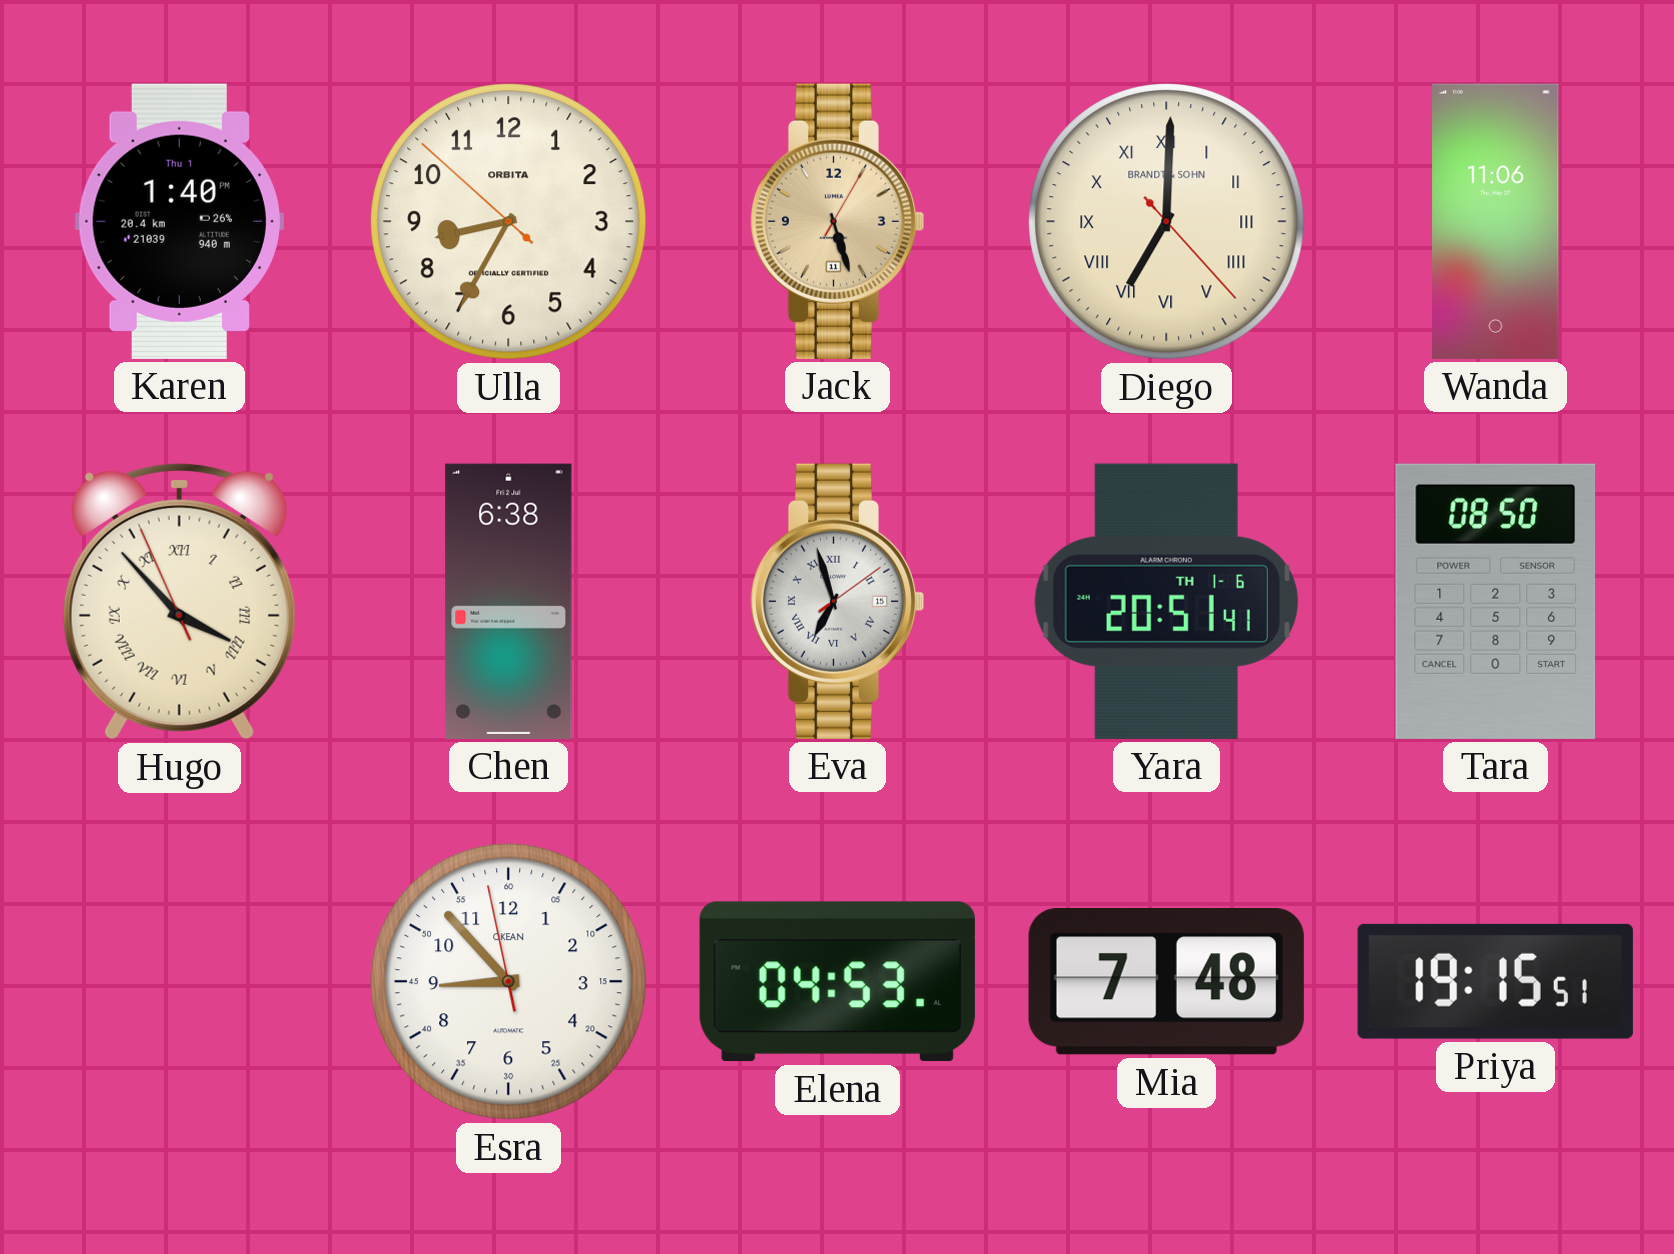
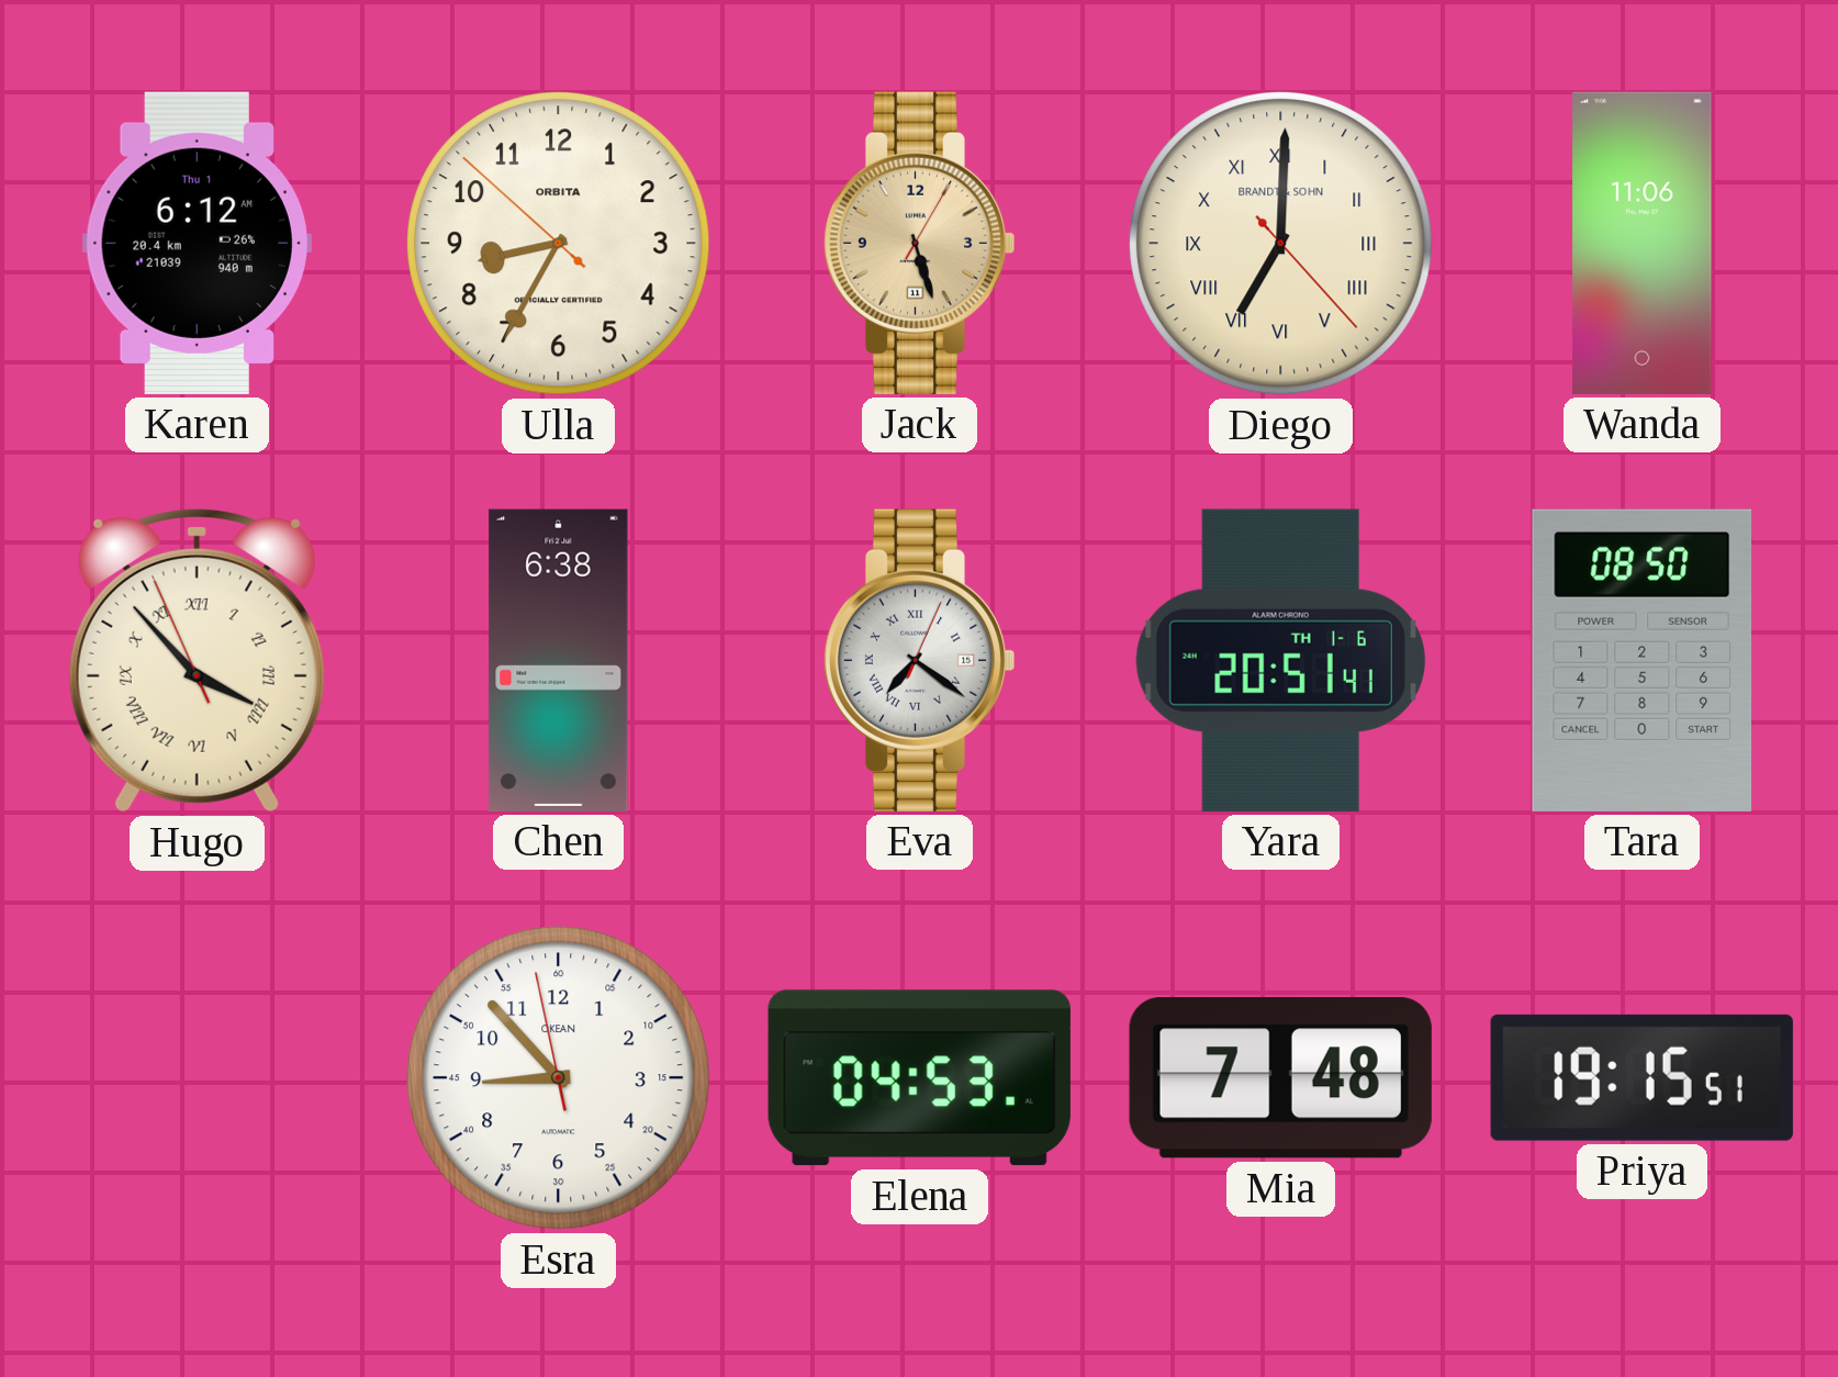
Karen: 1:40 -> 6:12 (197, 243)
Eva: 6:57 -> 7:21 (919, 660)
